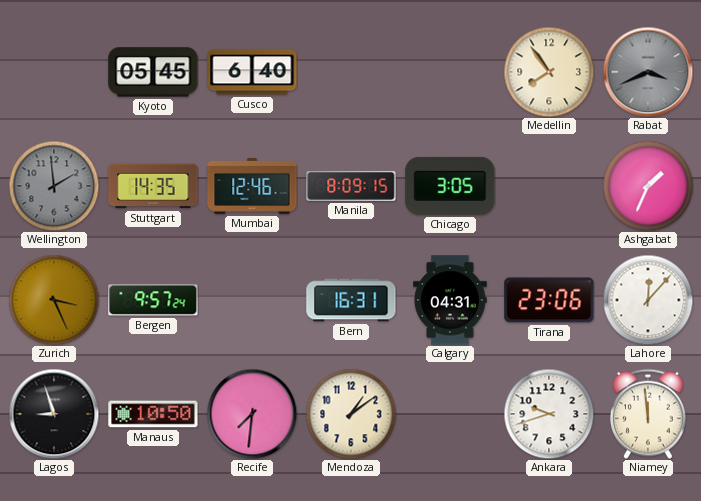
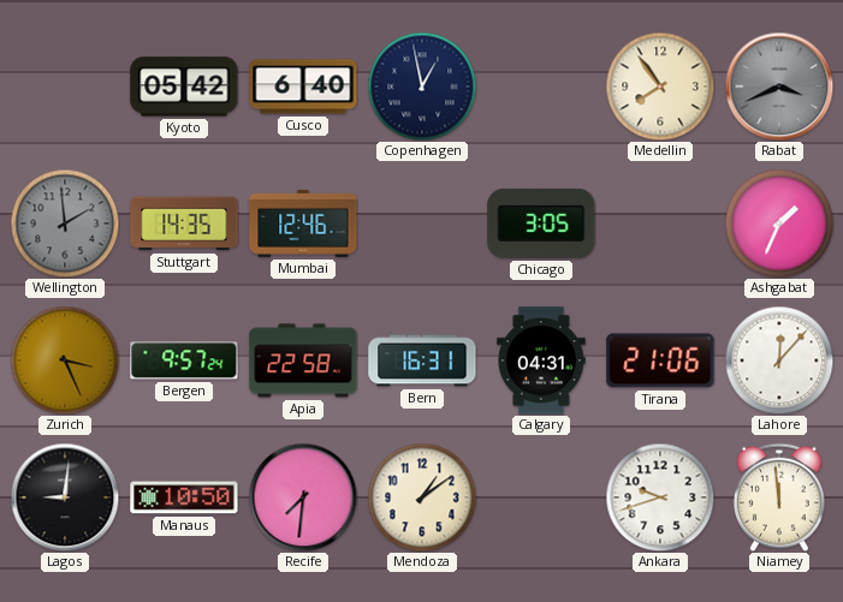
Kyoto: 05:45 -> 05:42 (184, 87)
Copenhagen: none -> 12:58 (422, 87)
Manila: 8:09 -> none (351, 186)
Apia: none -> 22:58 (303, 360)
Tirana: 23:06 -> 21:06 (660, 360)
Lagos: 8:57 -> 9:01 (65, 497)
